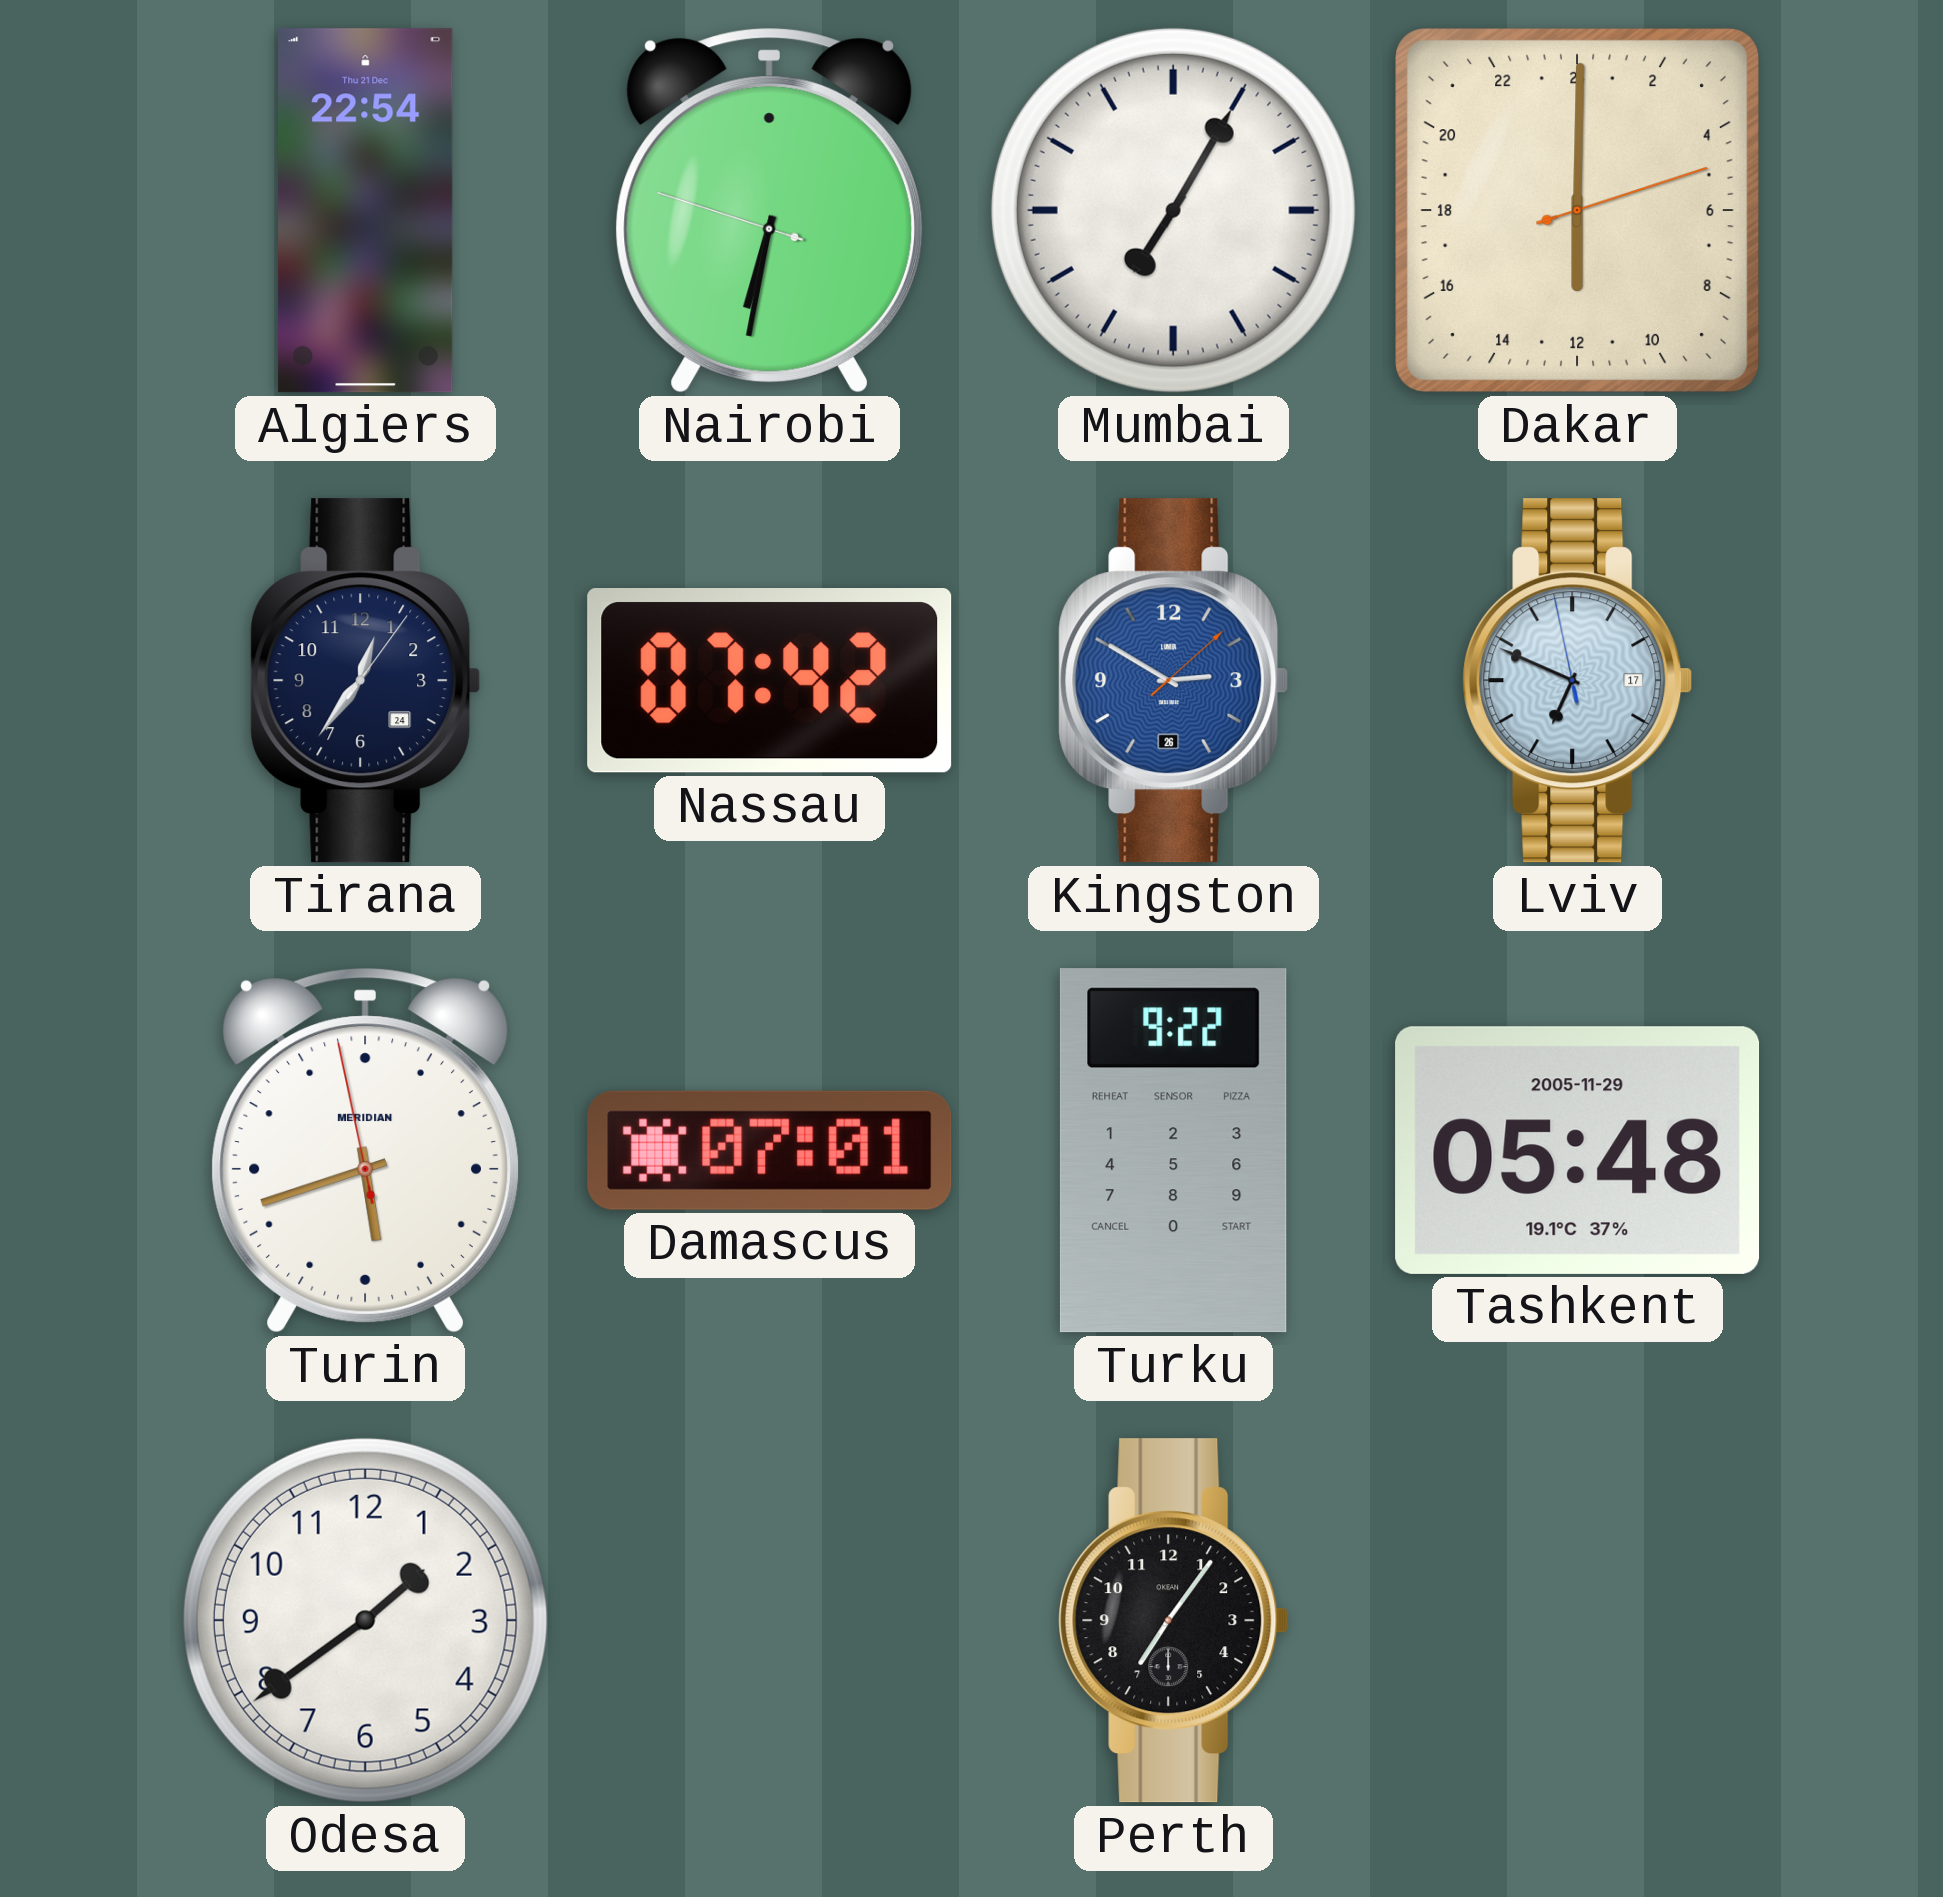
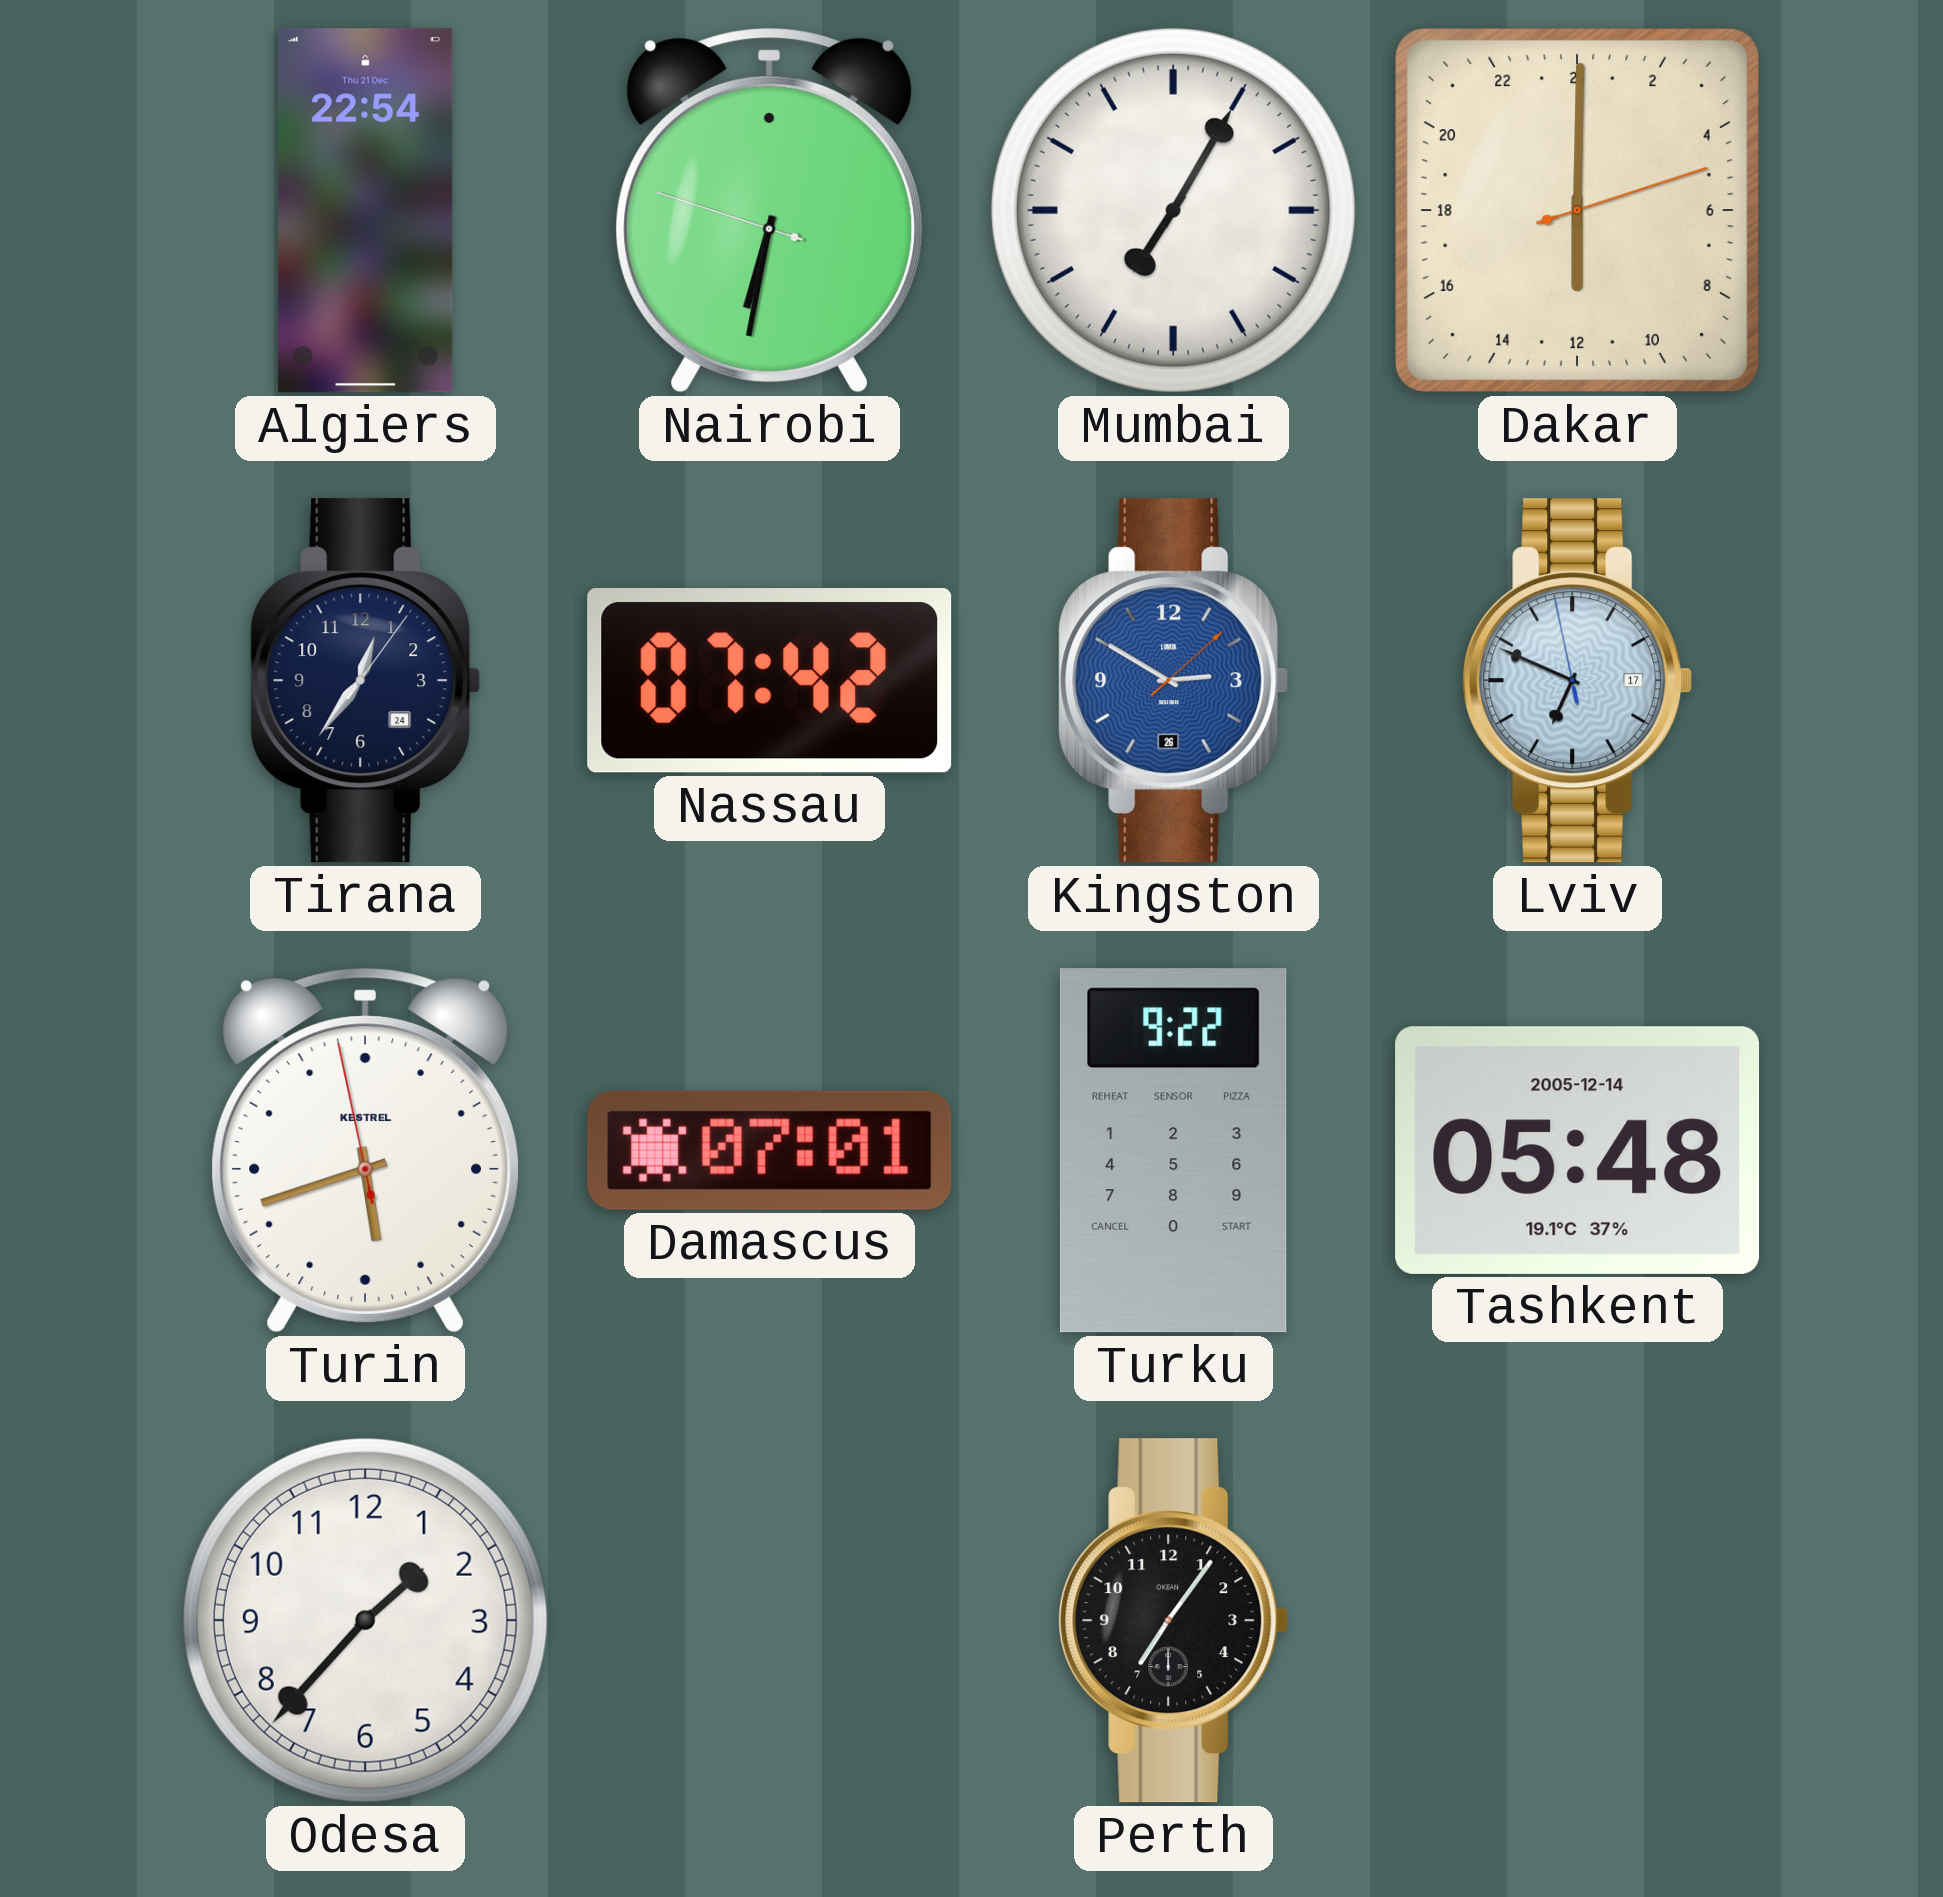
Turin brand: MERIDIAN -> KESTREL (365, 1150)
Tashkent date: 2005-11-29 -> 2005-12-14 (1578, 1150)
Odesa: 1:39 -> 1:37 (365, 1620)
